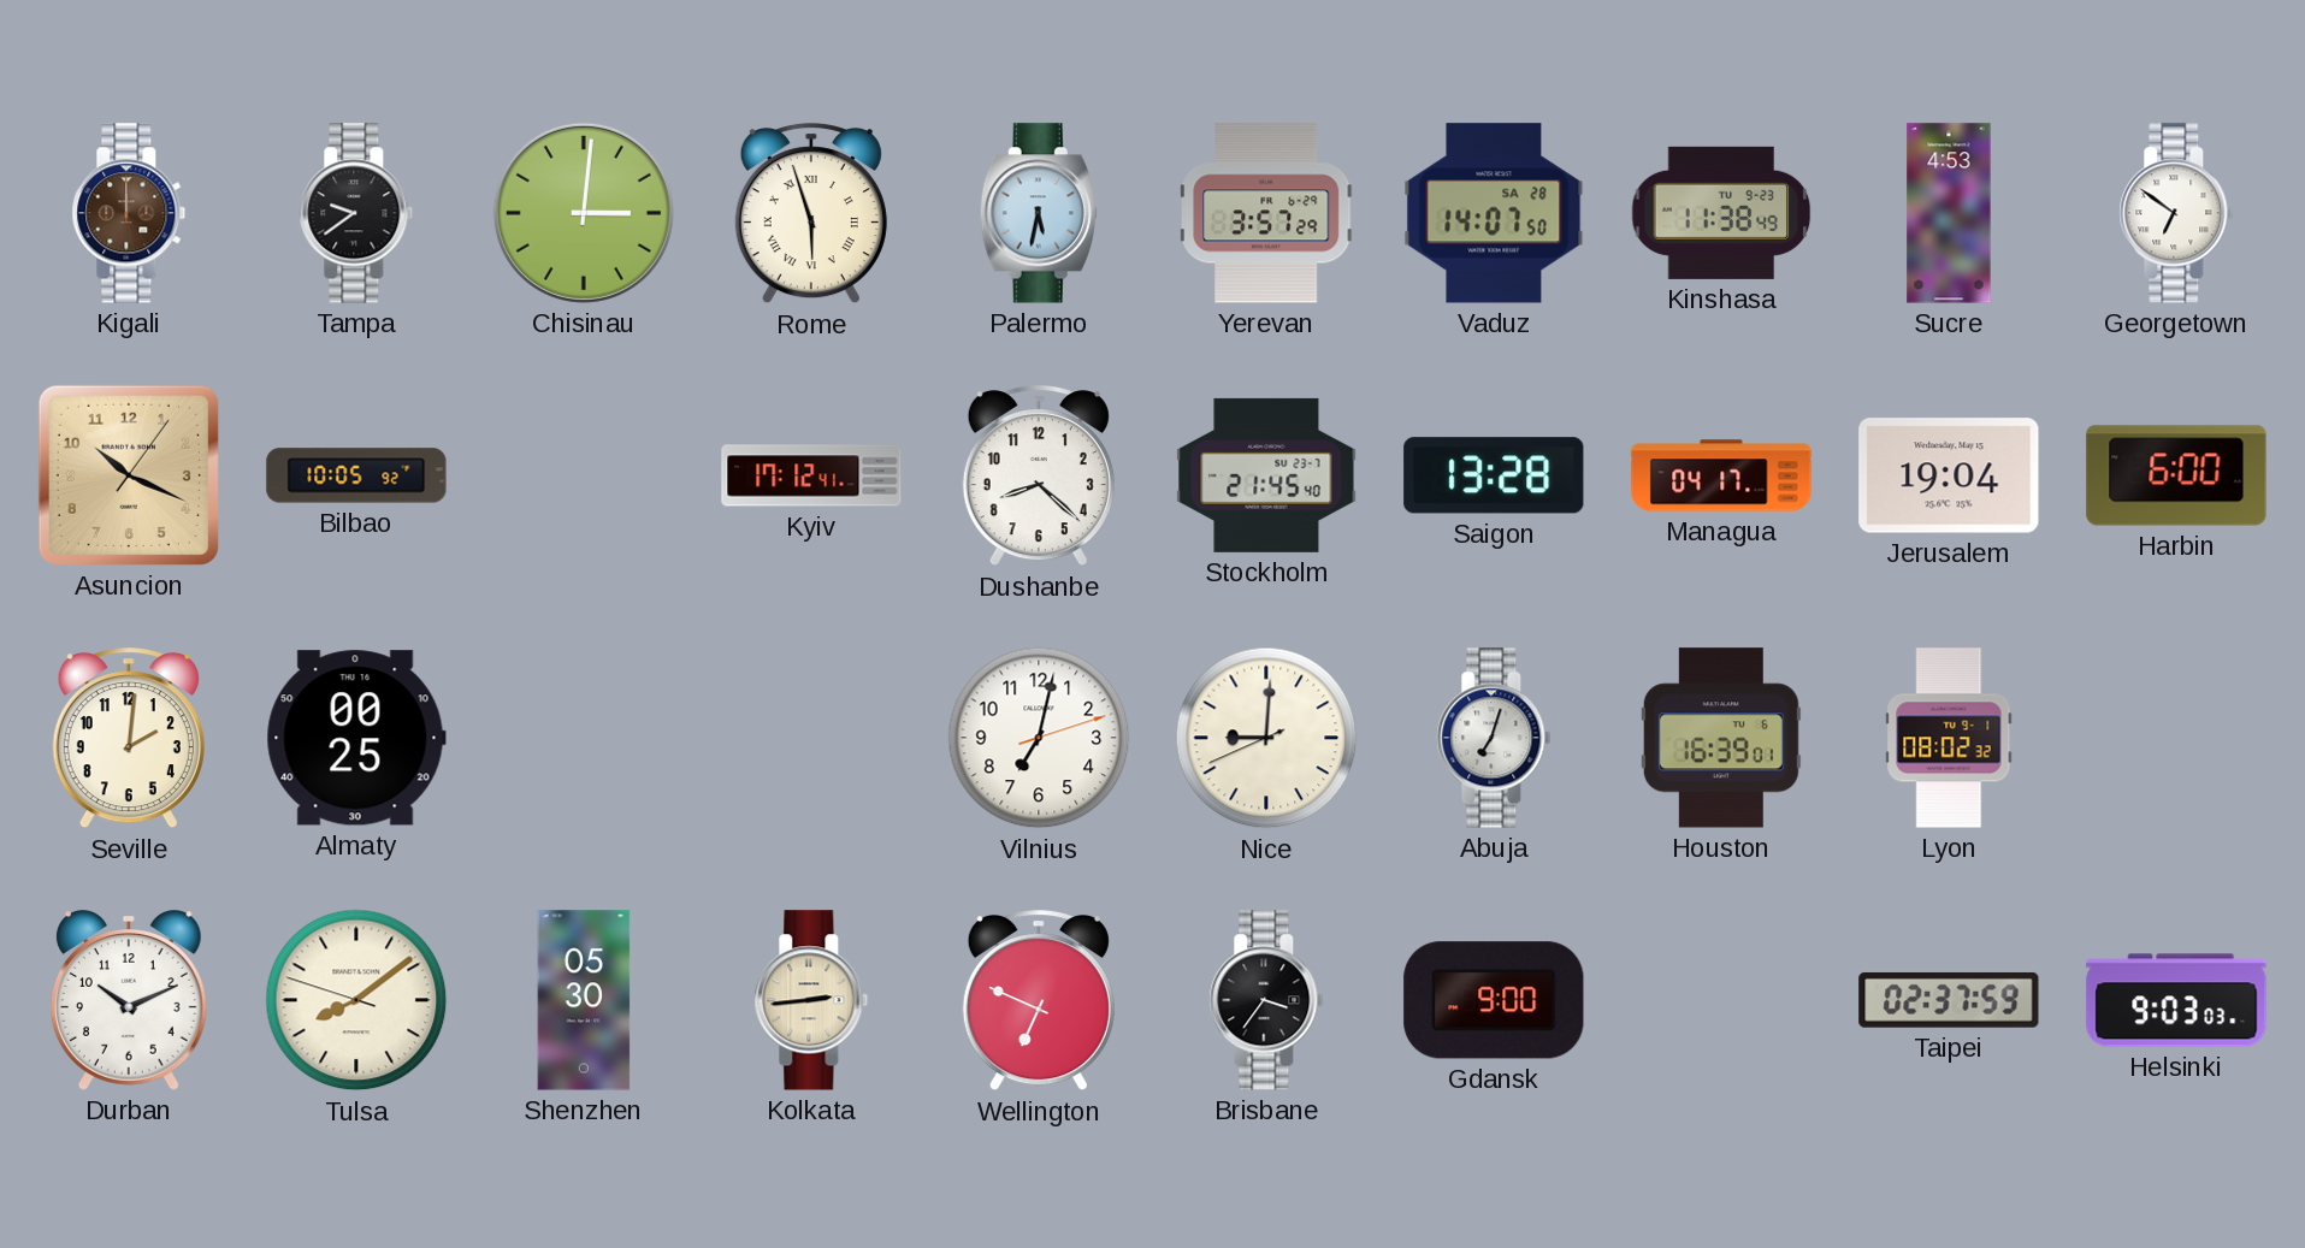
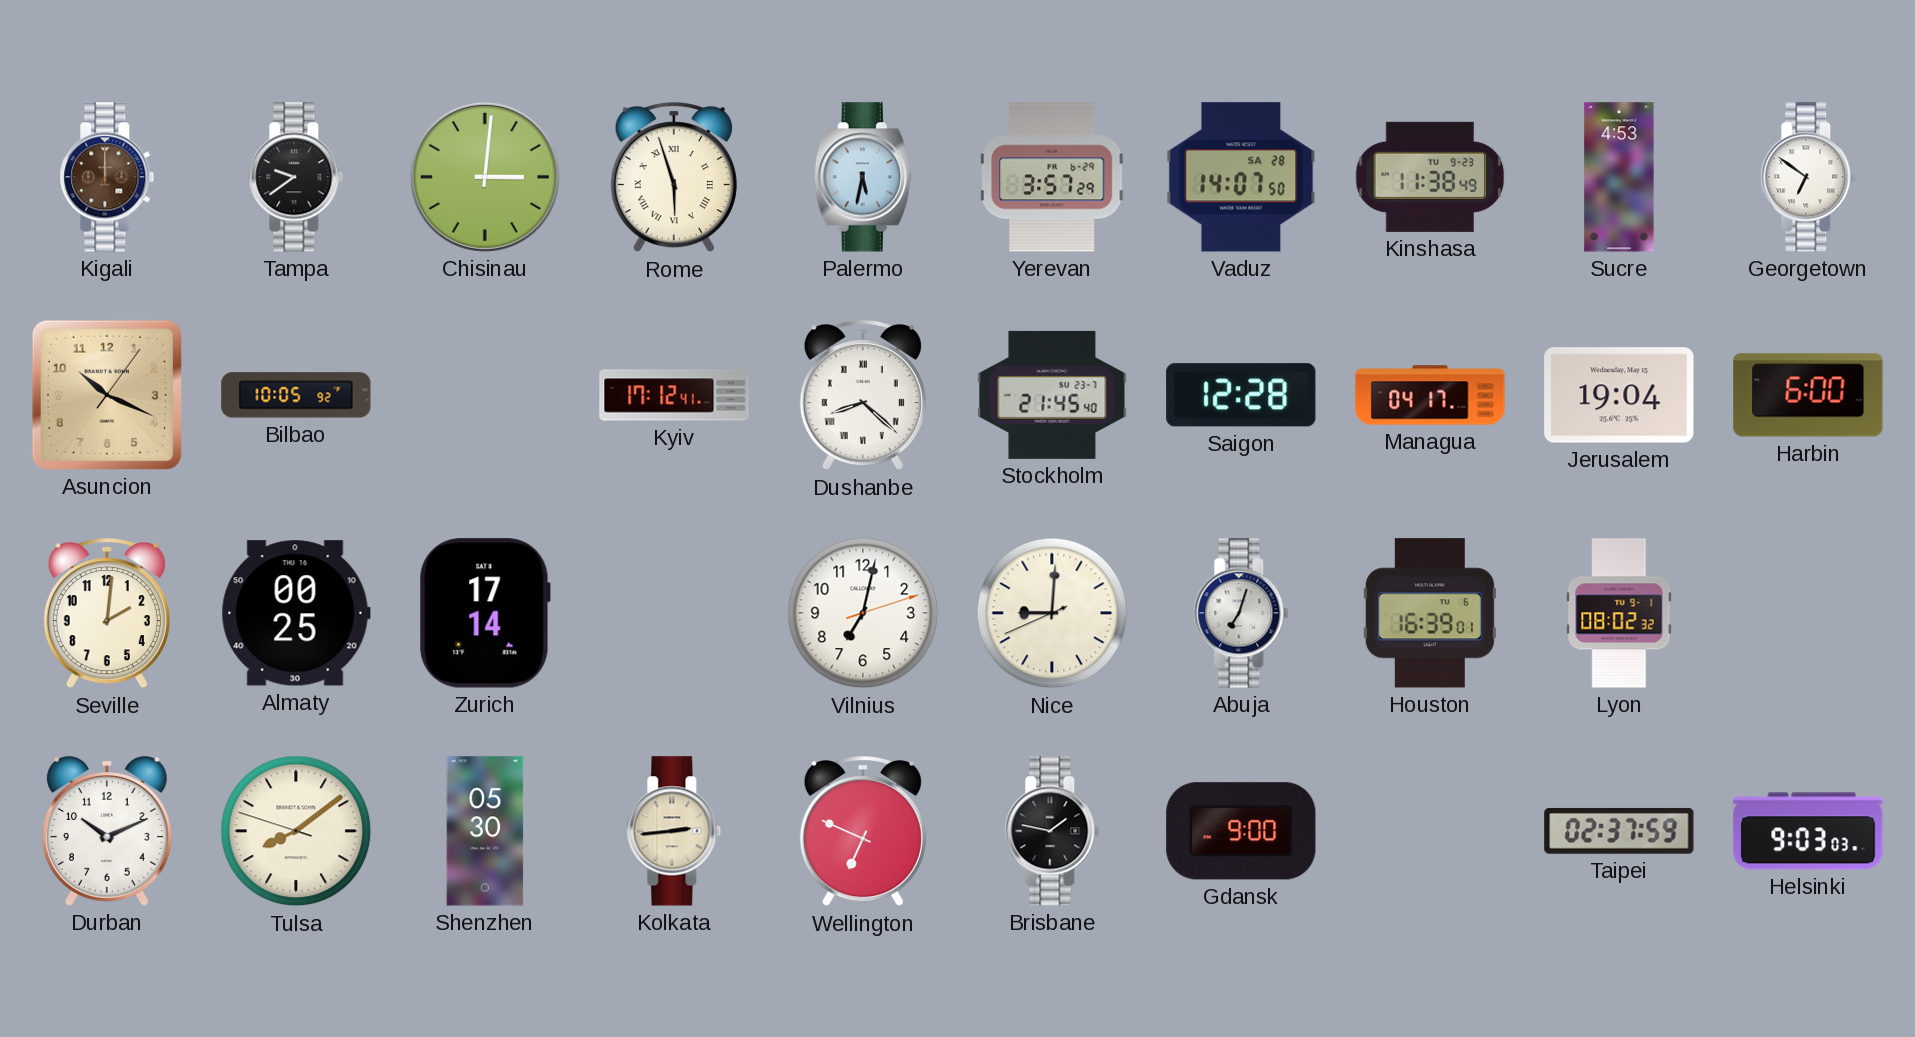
Dushanbe numerals: Arabic -> Roman (863, 396)
Saigon: 13:28 -> 12:28 (1241, 395)
Zurich: none -> 17:14 (485, 613)
Brisbane: 3:36 -> 1:47 (1052, 831)
